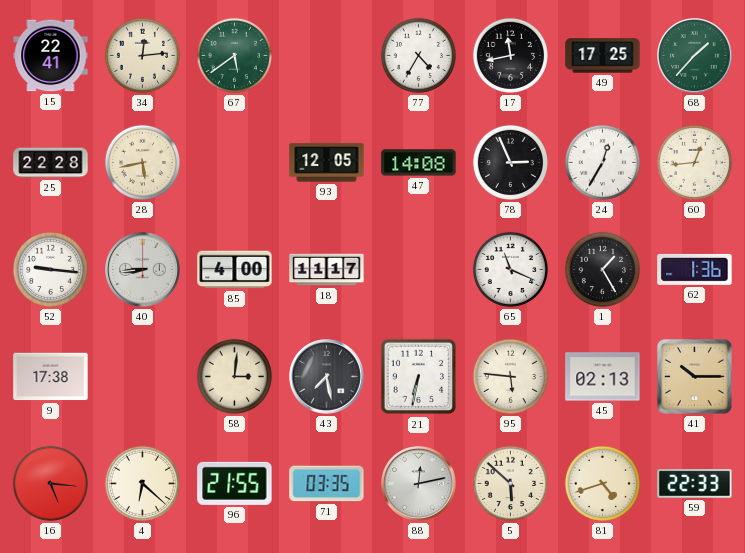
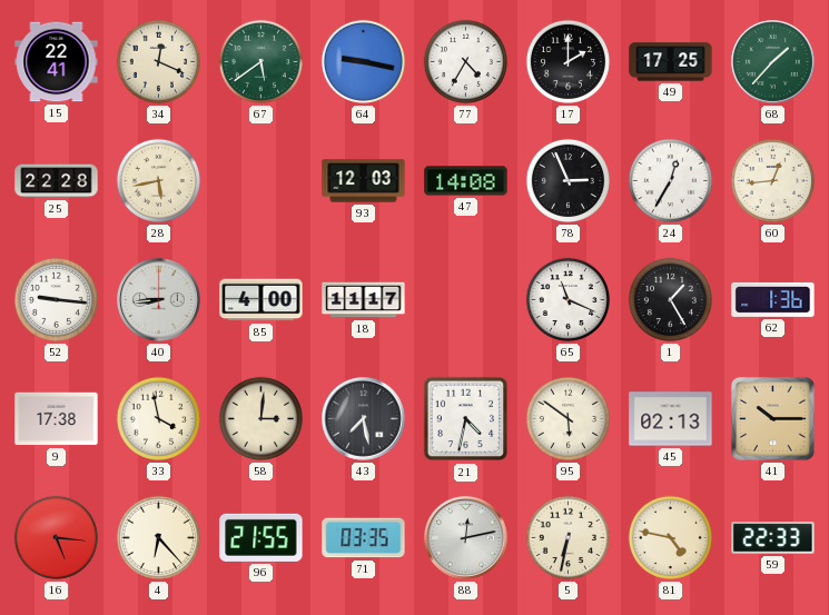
34: 12:14 -> 12:19 (158, 61)
64: none -> 9:17 (363, 61)
17: 11:43 -> 2:00 (568, 61)
93: 12:05 -> 12:03 (364, 181)
33: none -> 3:58 (158, 418)
21: 6:32 -> 4:32 (466, 419)
95: 5:46 -> 5:51 (568, 418)
4: 6:22 -> 6:23 (158, 537)
5: 5:52 -> 6:32 (568, 537)
81: 4:42 -> 4:47 (670, 537)
